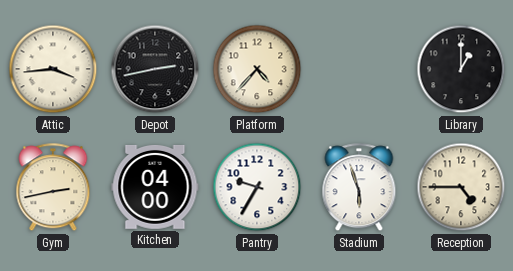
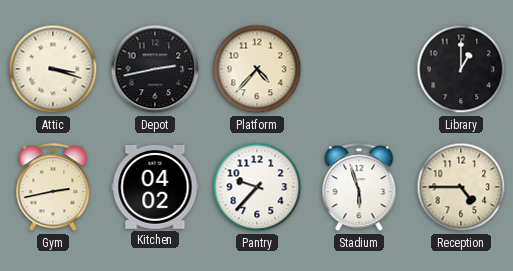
Attic: 3:44 -> 3:18 (53, 69)
Kitchen: 04:00 -> 04:02 (155, 187)
Pantry: 9:35 -> 9:37 (257, 187)
